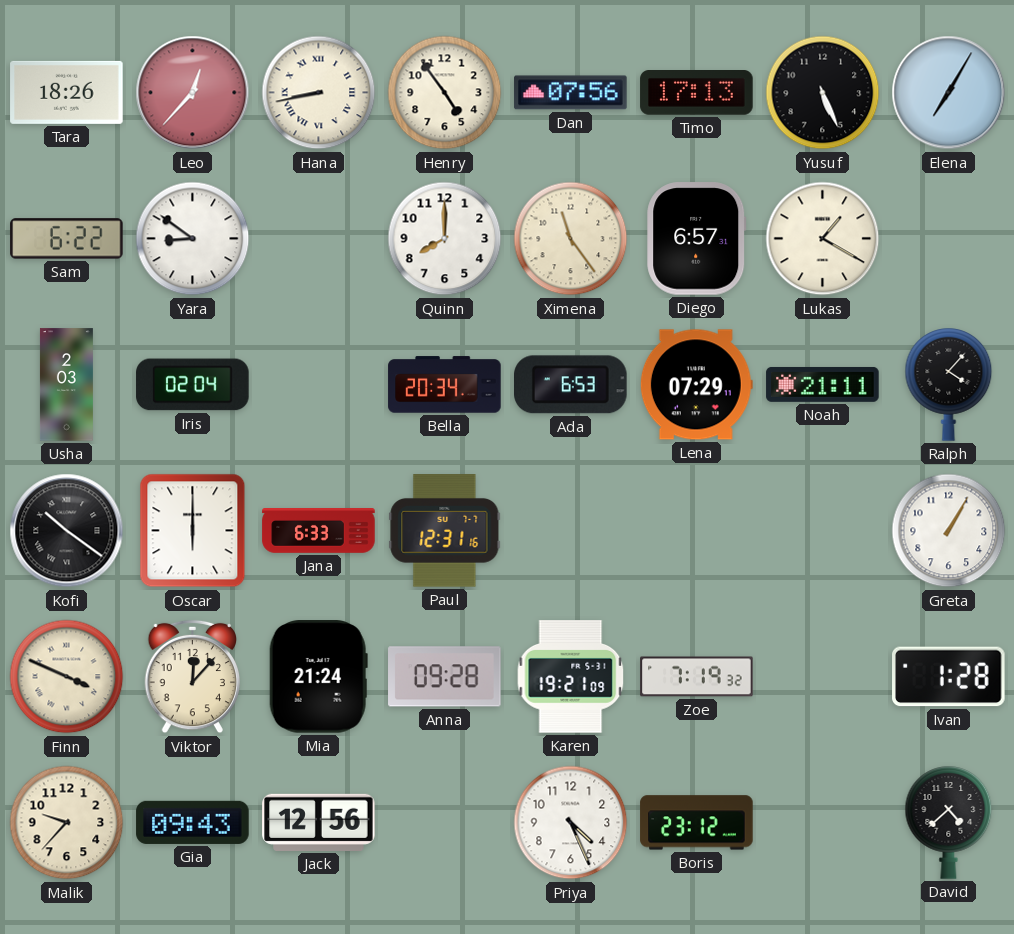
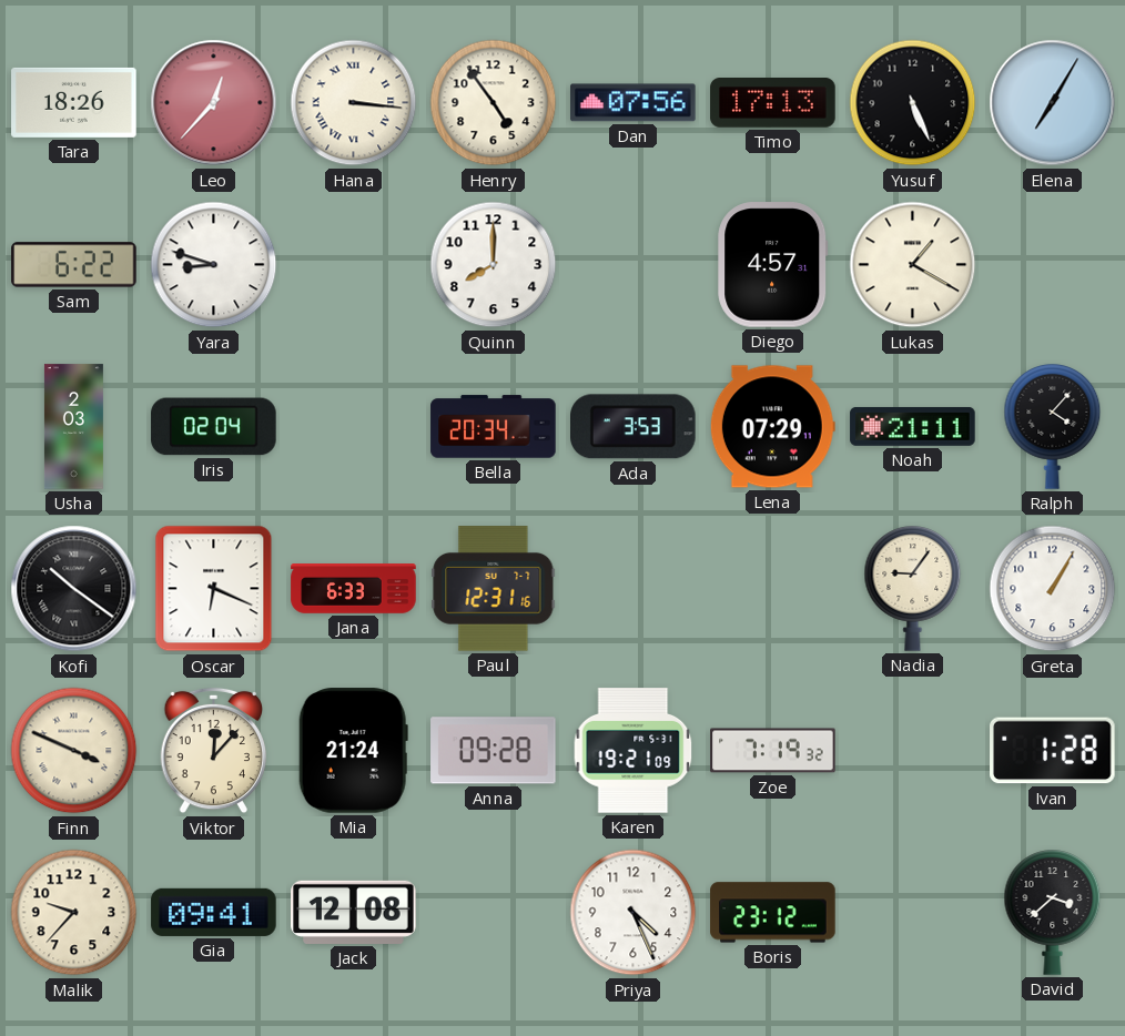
Hana: 8:43 -> 3:16 (354, 103)
Yara: 8:51 -> 8:48 (214, 265)
Ximena: 11:24 -> none (571, 239)
Diego: 6:57 -> 4:57 (773, 265)
Ada: 6:53 -> 3:53 (634, 427)
Oscar: 6:00 -> 6:19 (214, 589)
Nadia: none -> 9:06 (913, 589)
Gia: 09:43 -> 09:41 (214, 912)
Jack: 12:56 -> 12:08 (354, 912)
David: 4:38 -> 3:38 (1053, 913)
